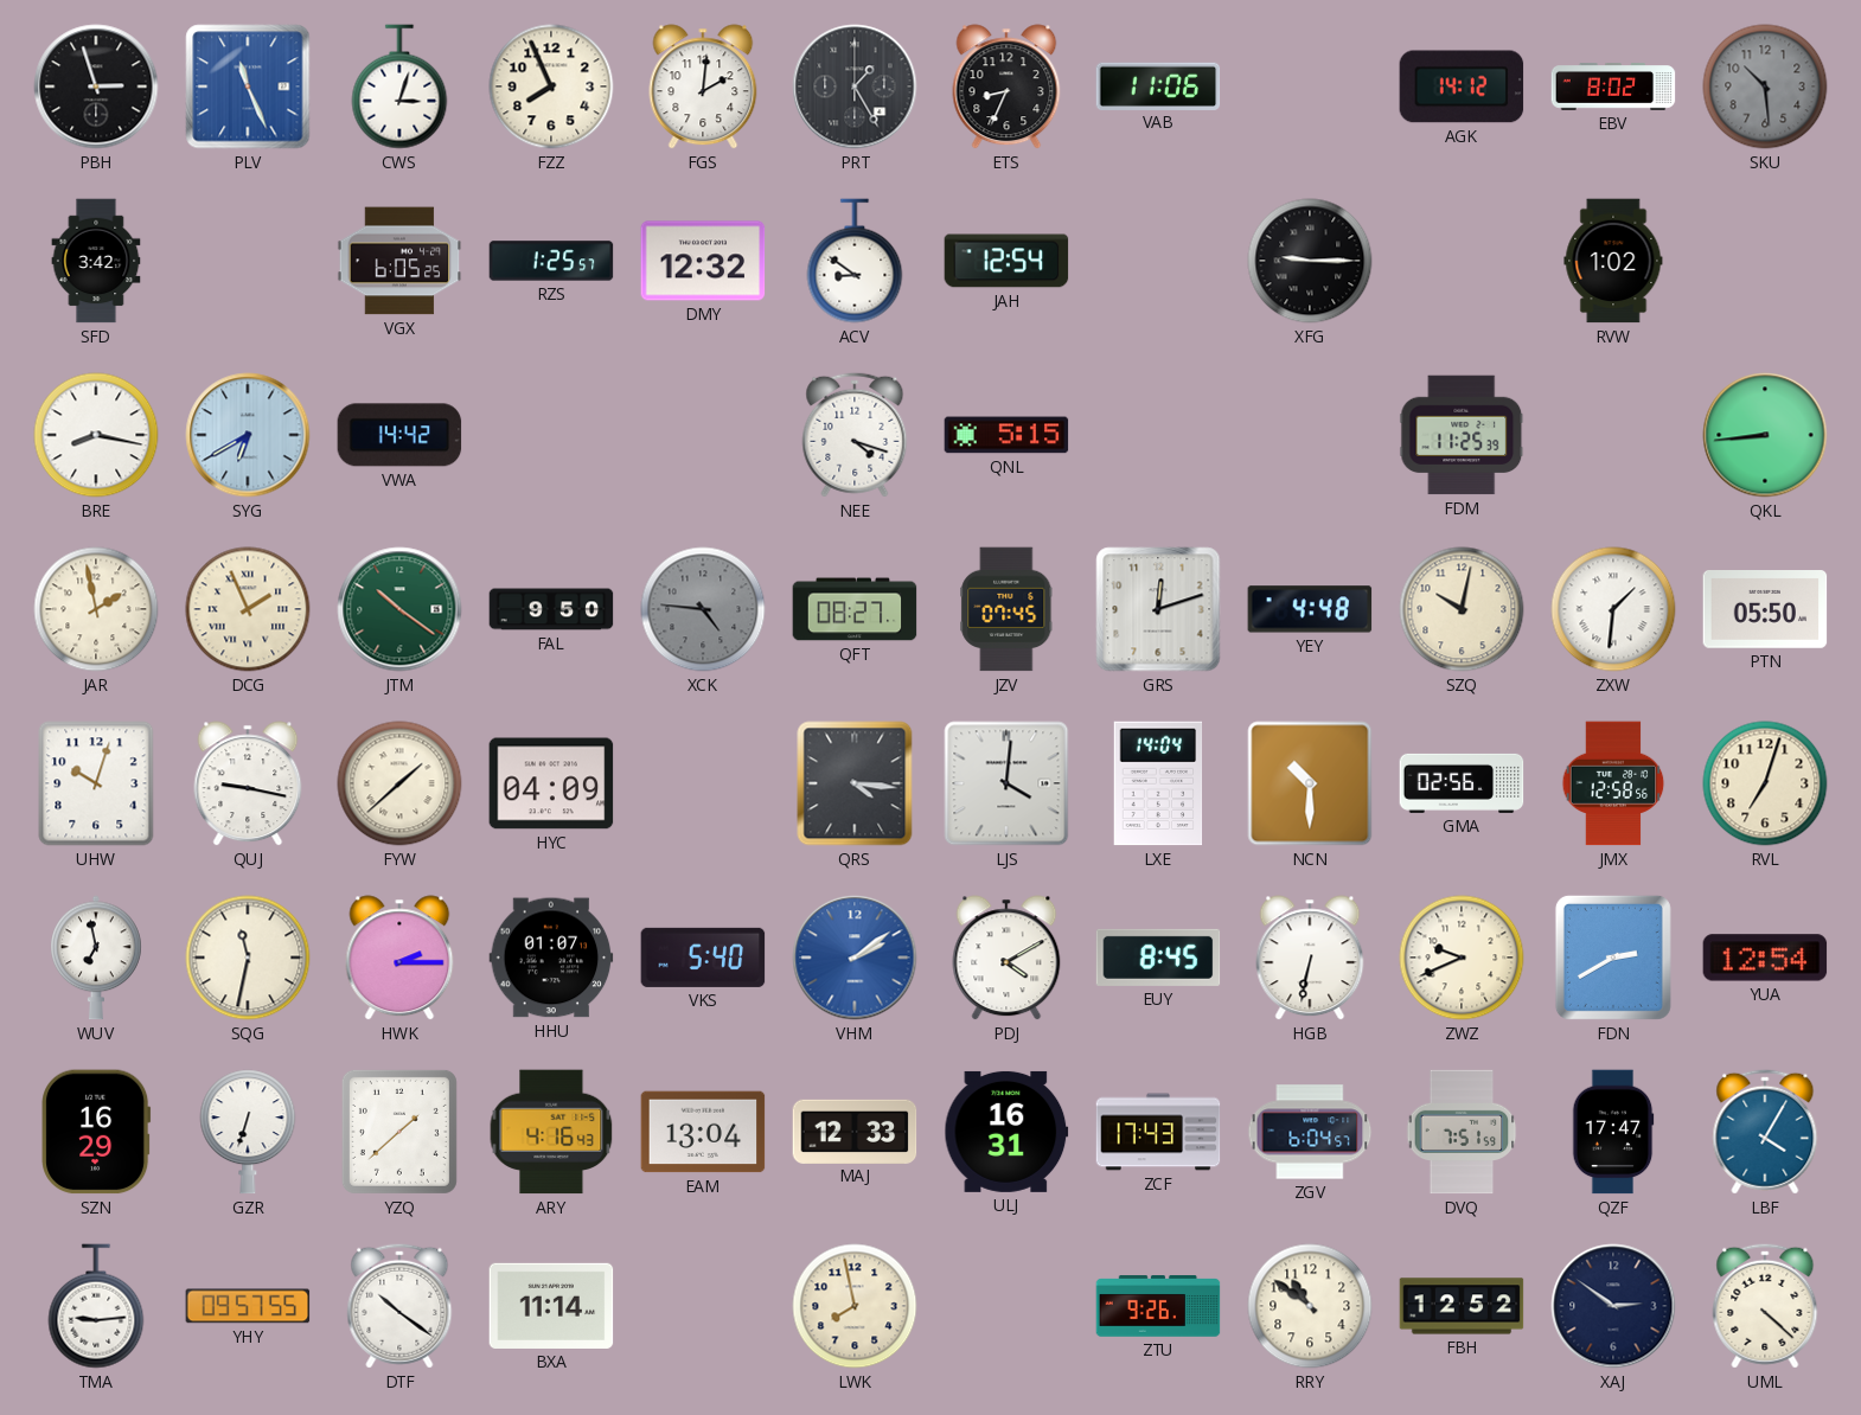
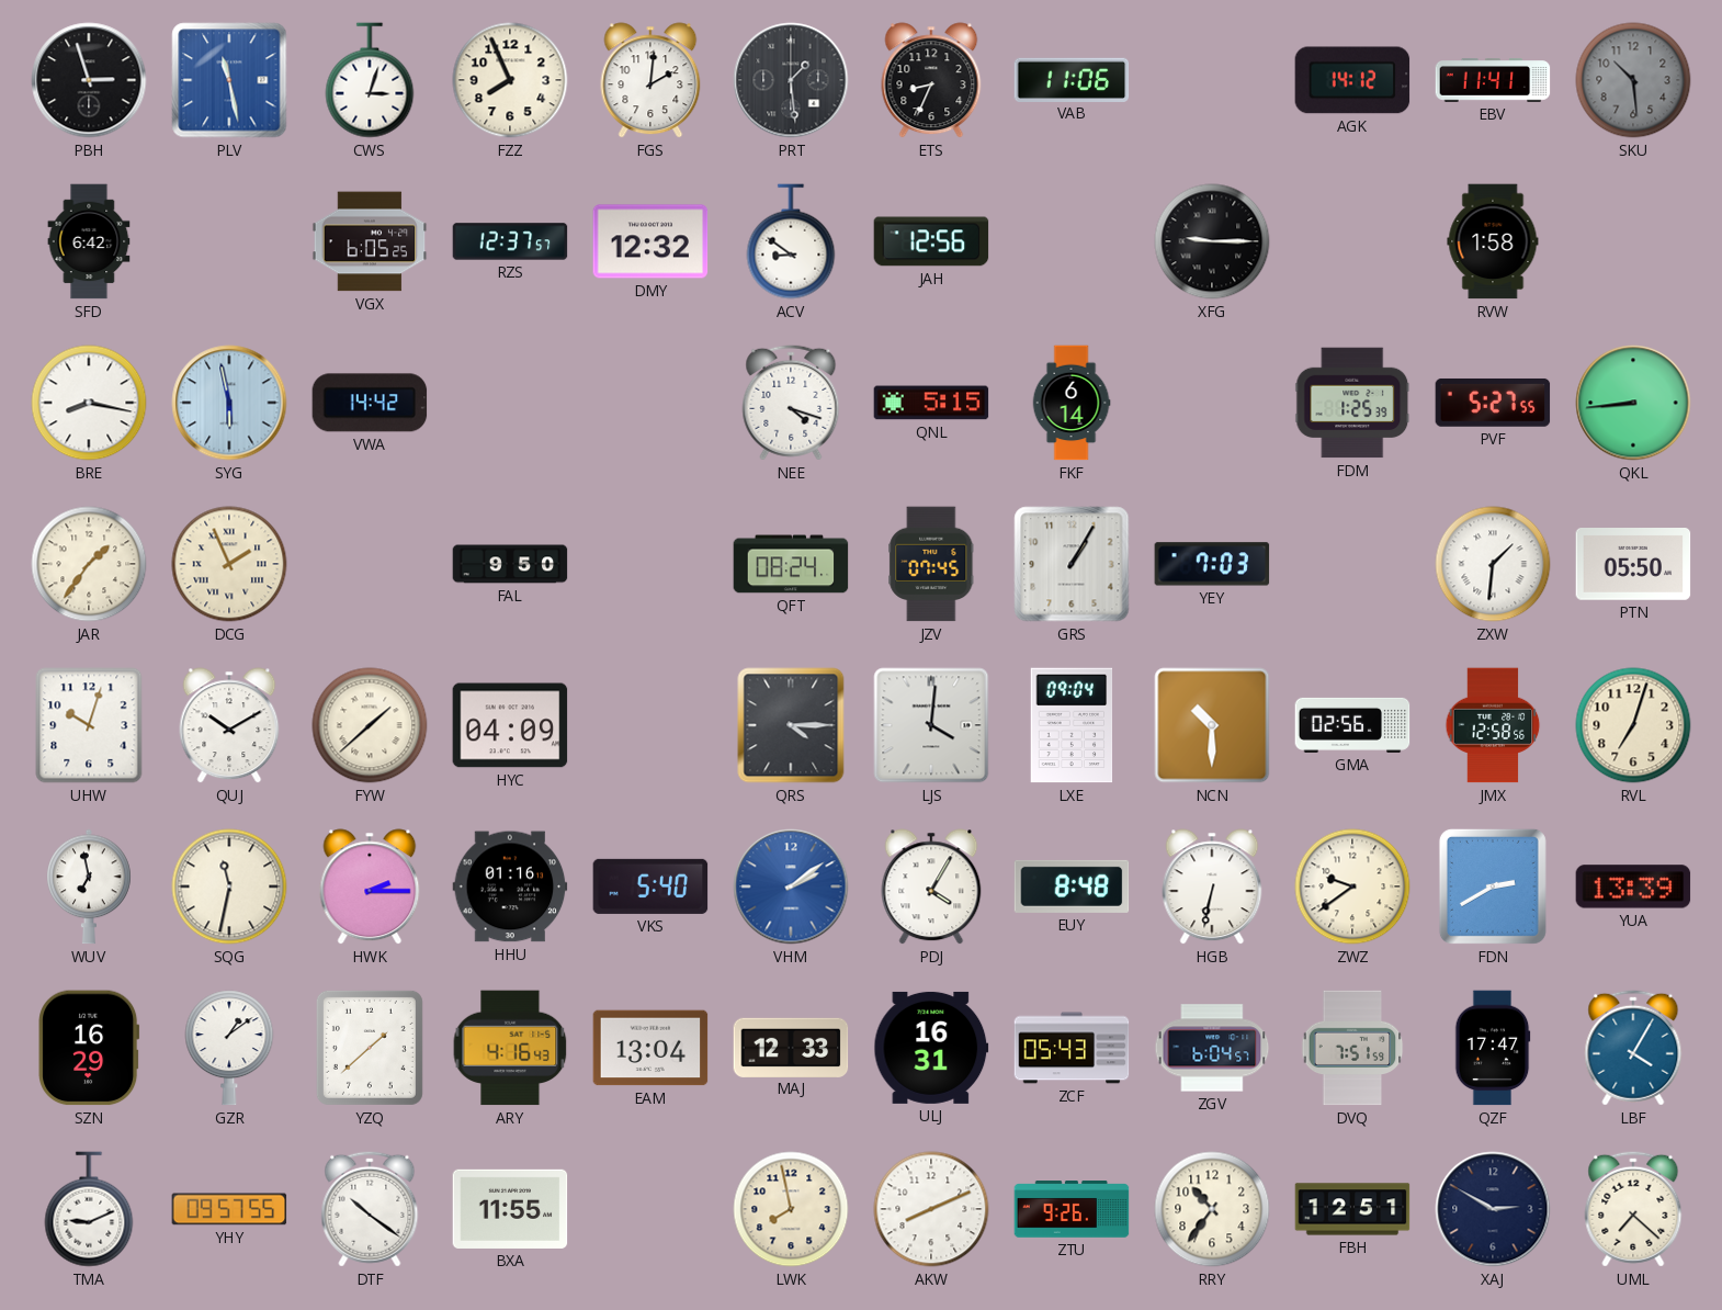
PLV: 11:26 -> 11:28 (229, 80)
PRT: 1:25 -> 1:29 (791, 80)
EBV: 8:02 -> 11:41 (1493, 80)
SFD: 3:42 -> 6:42 (89, 241)
RZS: 1:25 -> 12:37 (510, 241)
JAH: 12:54 -> 12:56 (931, 241)
RVW: 1:02 -> 1:58 (1493, 241)
SYG: 6:40 -> 5:58 (229, 403)
FKF: none -> 6:14 (1072, 403)
FDM: 11:25 -> 1:25 (1352, 403)
PVF: none -> 5:27 (1493, 403)
JAR: 1:58 -> 1:36 (89, 564)
JTM: 10:21 -> none (399, 609)
XCK: 4:46 -> none (703, 609)
QFT: 08:27 -> 08:24 (791, 564)
GRS: 12:12 -> 1:05 (1072, 564)
YEY: 4:48 -> 7:03 (1212, 564)
SZQ: 10:02 -> none (1462, 609)
QUJ: 9:17 -> 10:10 (229, 725)
QRS: 4:16 -> 4:15 (791, 725)
LXE: 14:04 -> 09:04 (1072, 725)
HHU: 01:07 -> 01:16 (510, 886)
PDJ: 4:10 -> 4:05 (931, 886)
EUY: 8:45 -> 8:48 (1072, 886)
ZWZ: 9:41 -> 9:39 (1352, 886)
YUA: 12:54 -> 13:39 (1633, 886)
GZR: 6:33 -> 1:09 (229, 1048)
ZCF: 17:43 -> 05:43 (1072, 1048)
TMA: 9:14 -> 9:11 (89, 1209)
BXA: 11:14 -> 11:55 (510, 1209)
AKW: none -> 8:11 (931, 1209)
RRY: 10:51 -> 10:36 (1212, 1209)
FBH: 12:52 -> 12:51 (1352, 1209)
XAJ: 2:51 -> 2:50 (1493, 1209)
UML: 4:22 -> 7:22 (1633, 1209)
